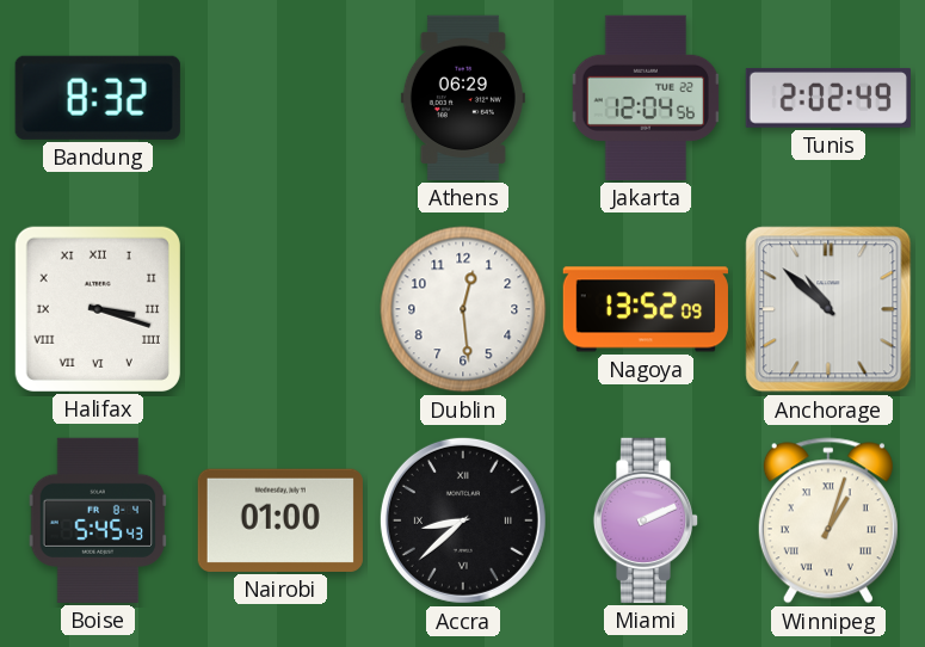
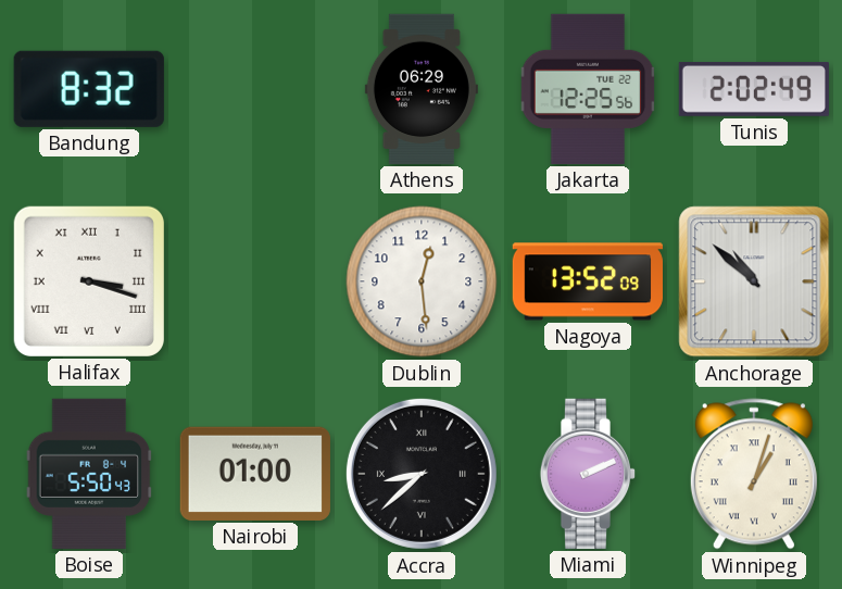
Jakarta: 12:04 -> 12:25 (588, 89)
Boise: 5:45 -> 5:50 (89, 474)
